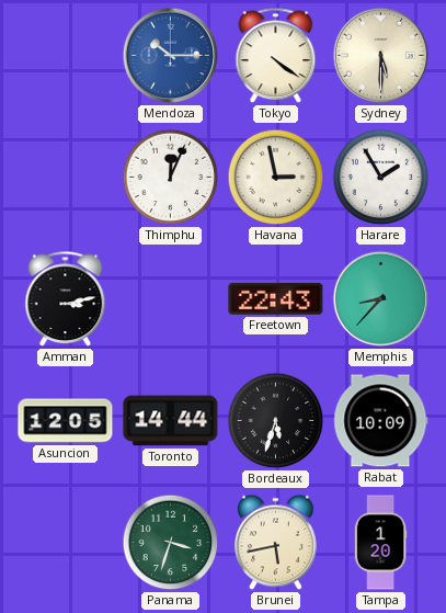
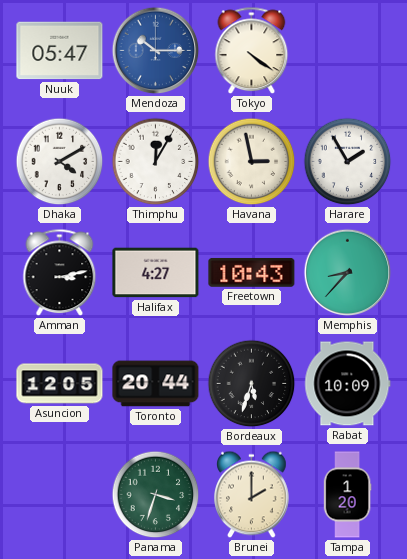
Nuuk: none -> 05:47 (60, 51)
Sydney: 5:30 -> none (381, 56)
Dhaka: none -> 4:10 (60, 162)
Thimphu: 12:04 -> 12:05 (156, 162)
Halifax: none -> 4:27 (156, 273)
Freetown: 22:43 -> 10:43 (252, 272)
Toronto: 14:44 -> 20:44 (156, 384)
Brunei: 5:43 -> 2:00 (252, 495)
